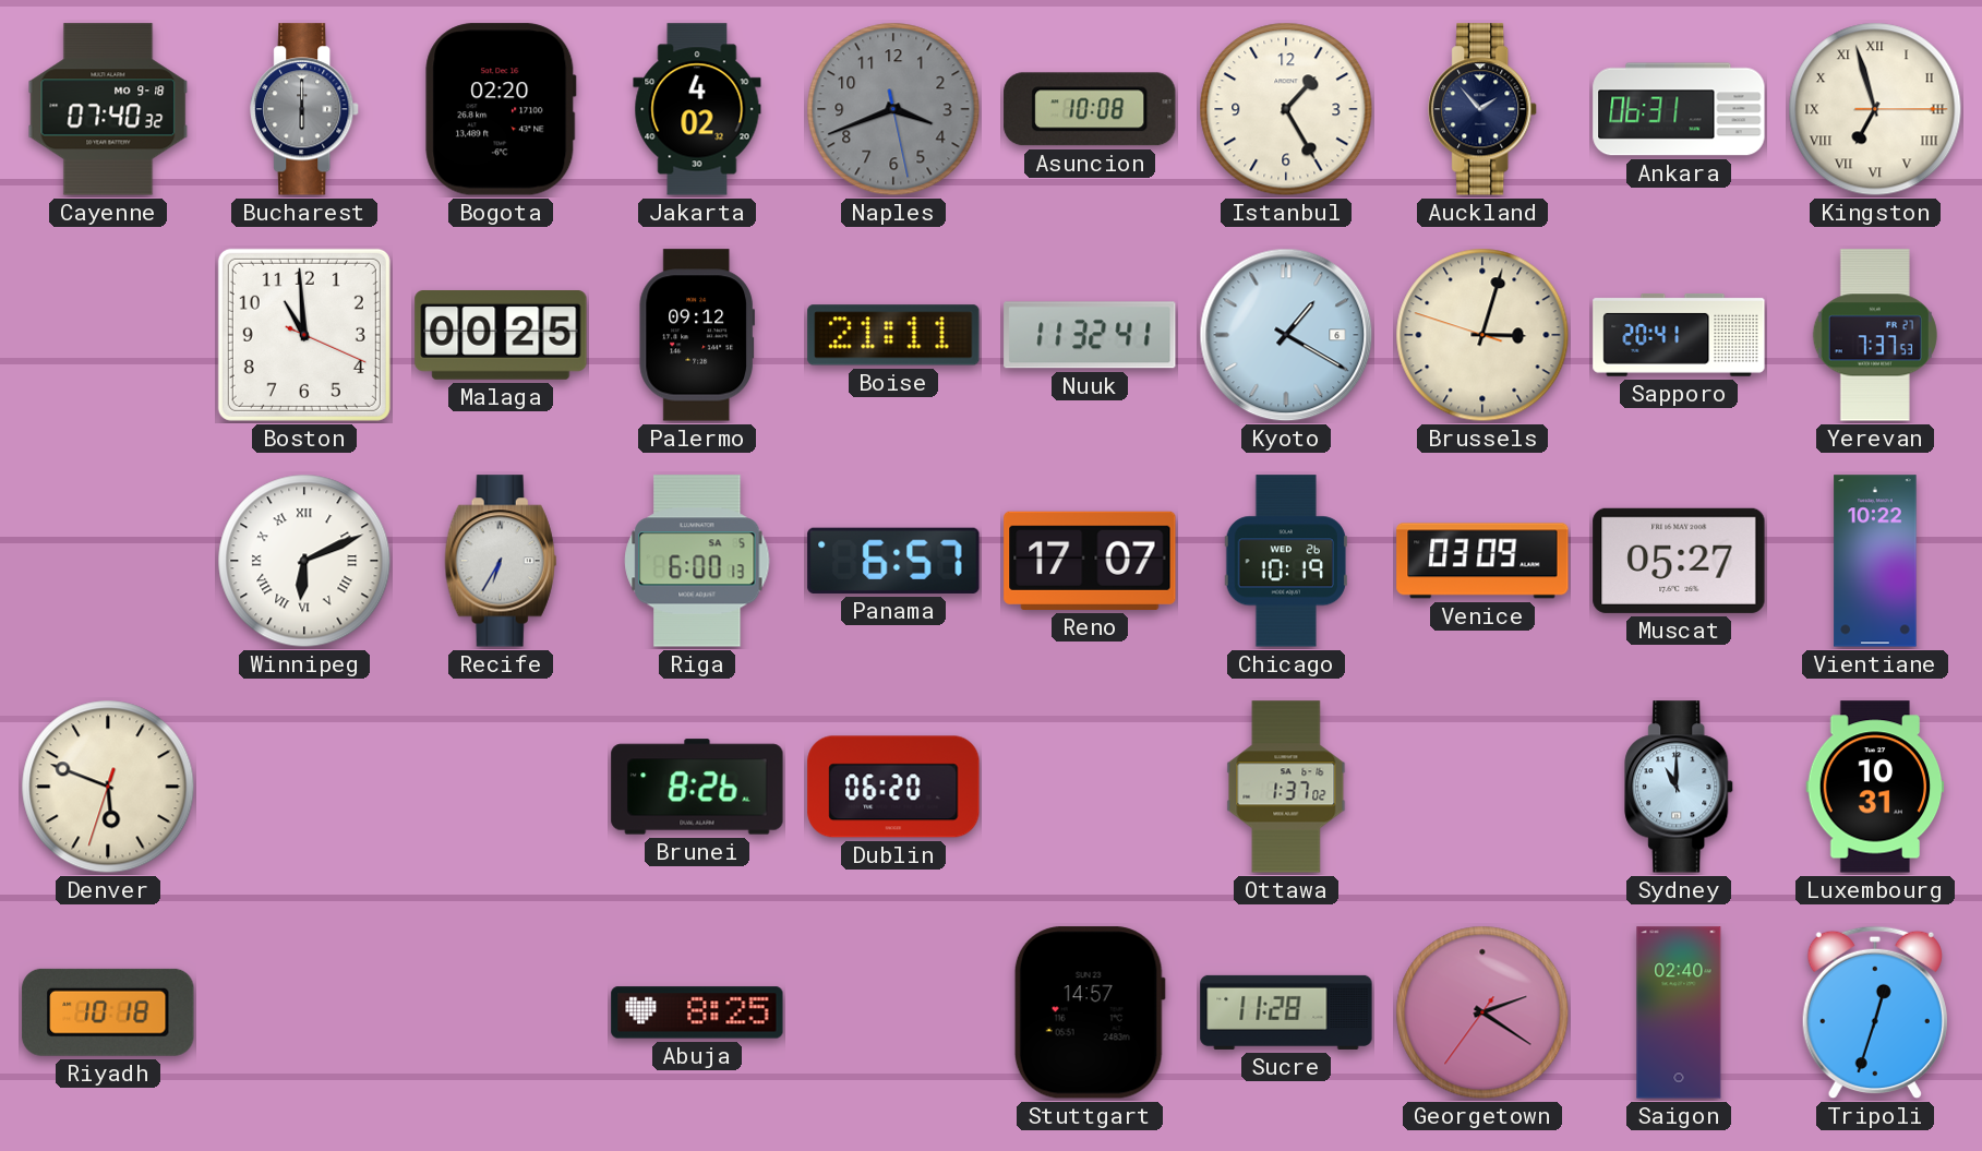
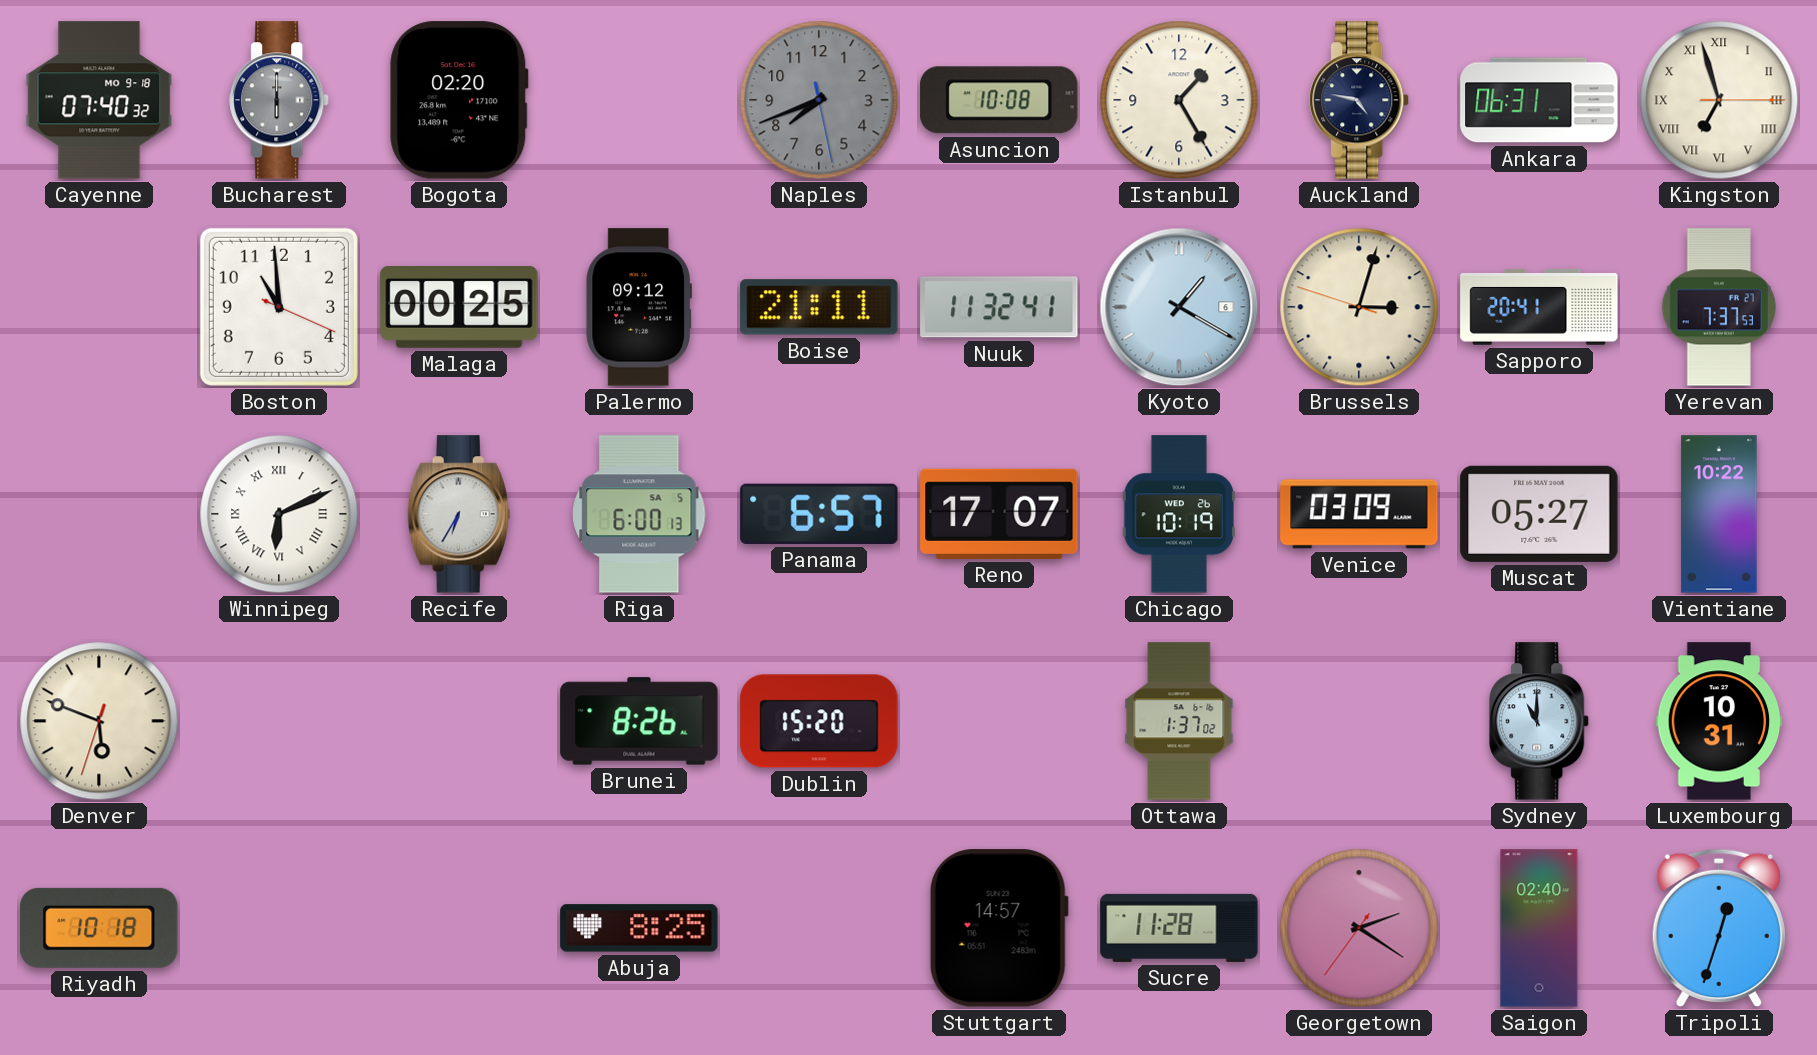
Jakarta: 4:02 -> none (697, 109)
Naples: 3:41 -> 7:41 (819, 100)
Auckland: 1:53 -> 4:47 (1360, 100)
Dublin: 06:20 -> 15:20 (819, 721)
